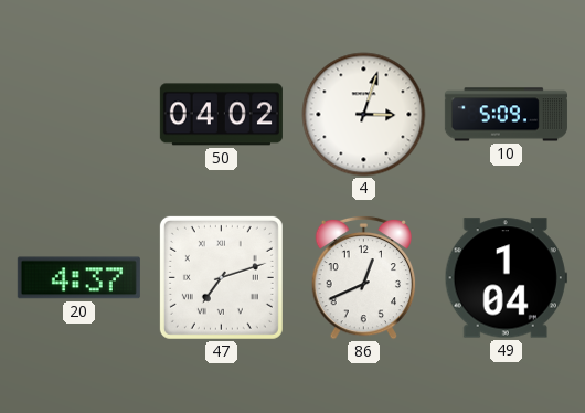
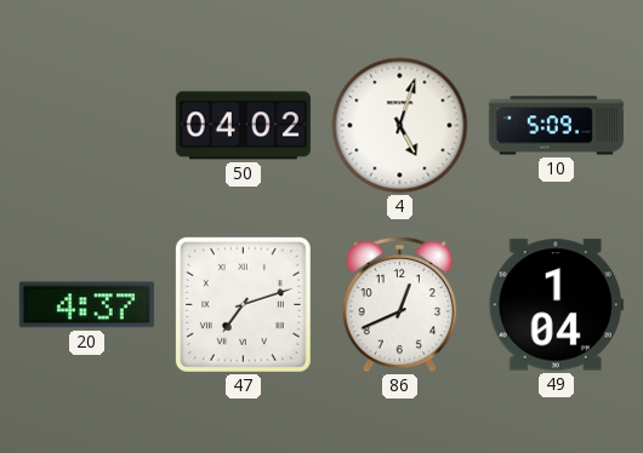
4: 3:03 -> 5:03 (400, 126)
